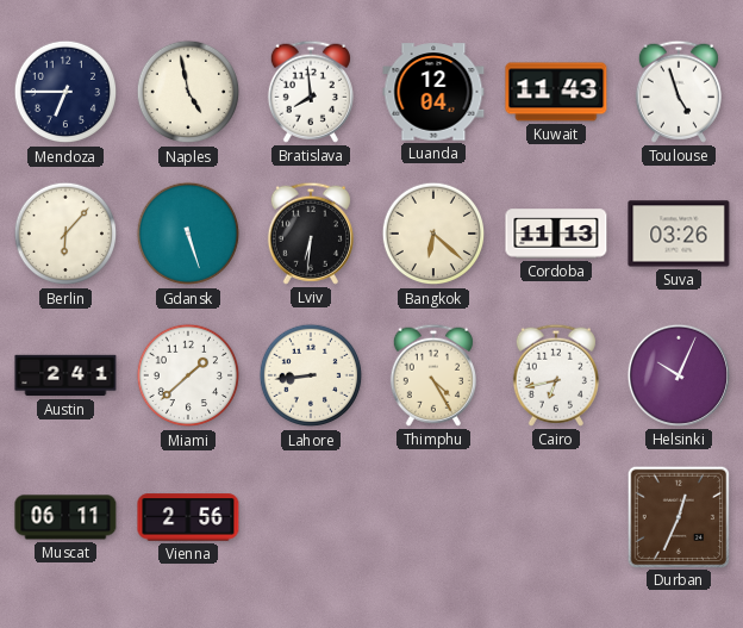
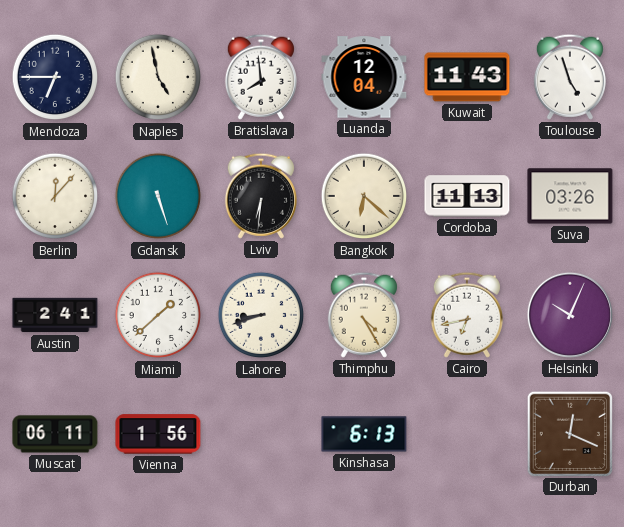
Berlin: 6:07 -> 12:07 (55, 196)
Lahore: 8:44 -> 8:42 (261, 315)
Vienna: 2:56 -> 1:56 (158, 434)
Kinshasa: none -> 6:13 (364, 434)
Durban: 12:34 -> 12:19 (569, 433)
